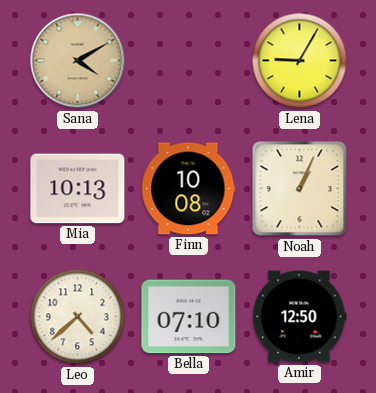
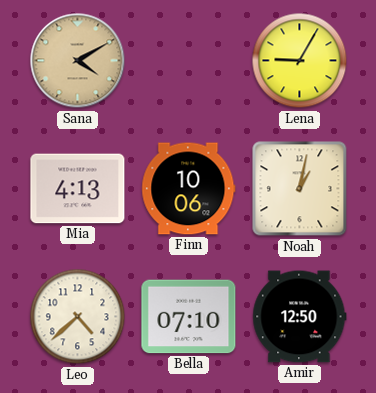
Mia: 10:13 -> 4:13 (78, 189)
Finn: 10:08 -> 10:06 (189, 189)
Noah: 1:04 -> 1:02 (300, 189)
